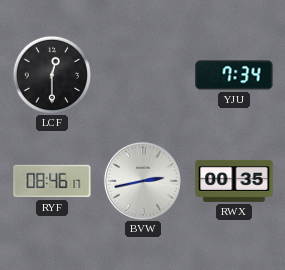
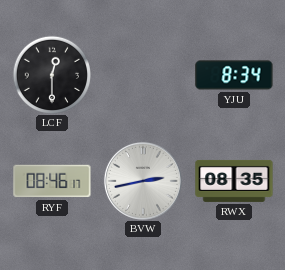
YJU: 7:34 -> 8:34 (234, 75)
RWX: 00:35 -> 08:35 (234, 181)
